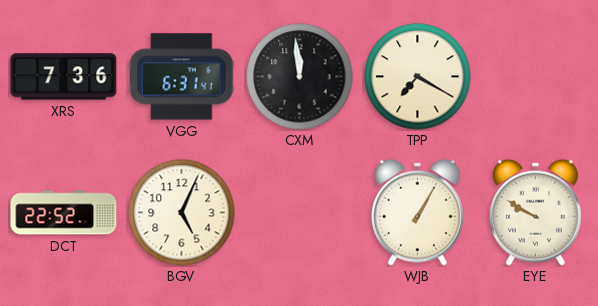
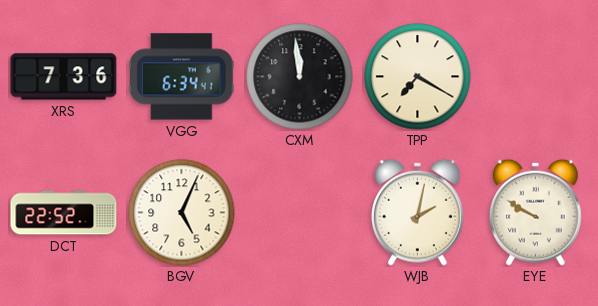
VGG: 6:31 -> 6:34 (182, 77)
WJB: 1:05 -> 2:02 (418, 212)
